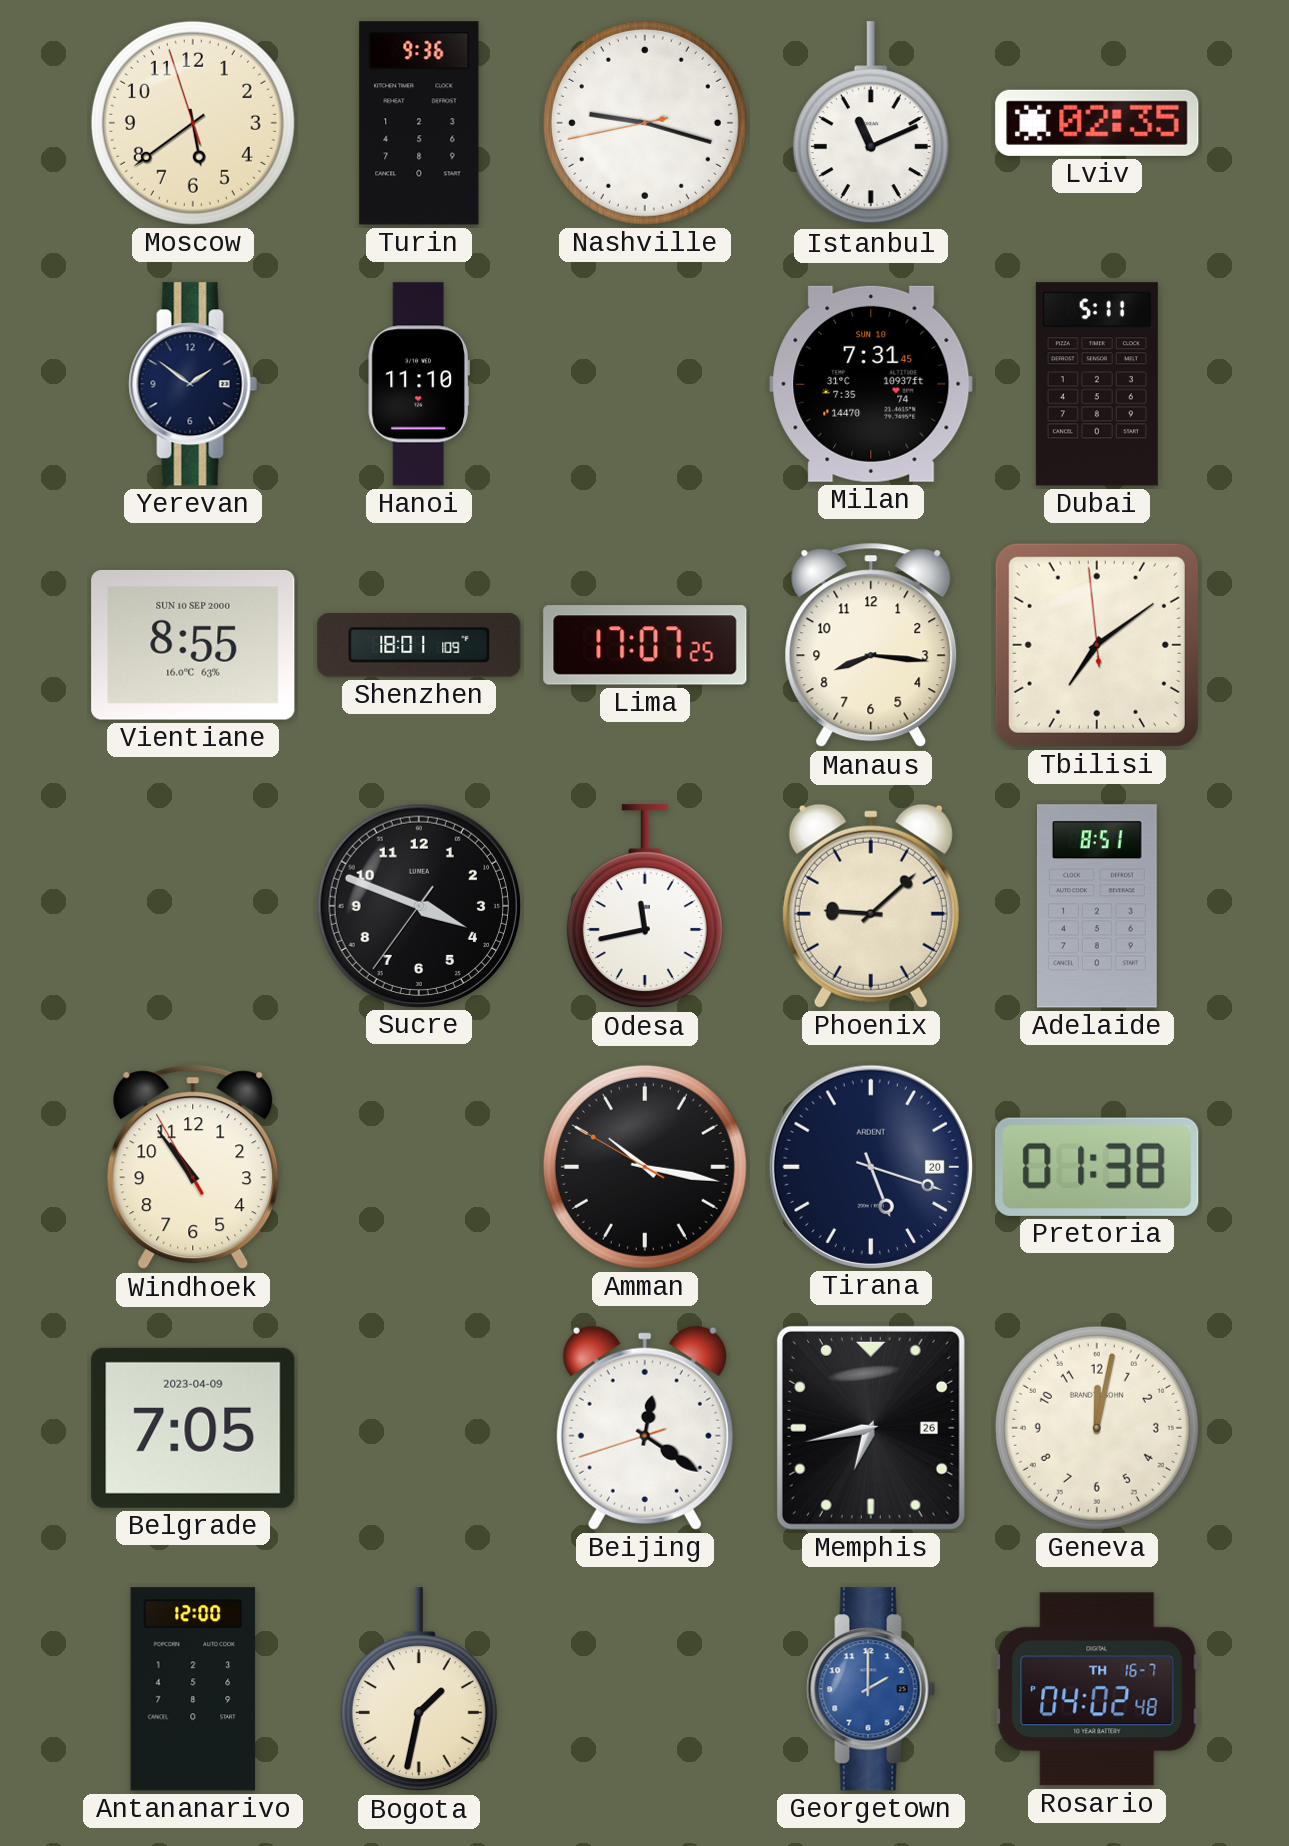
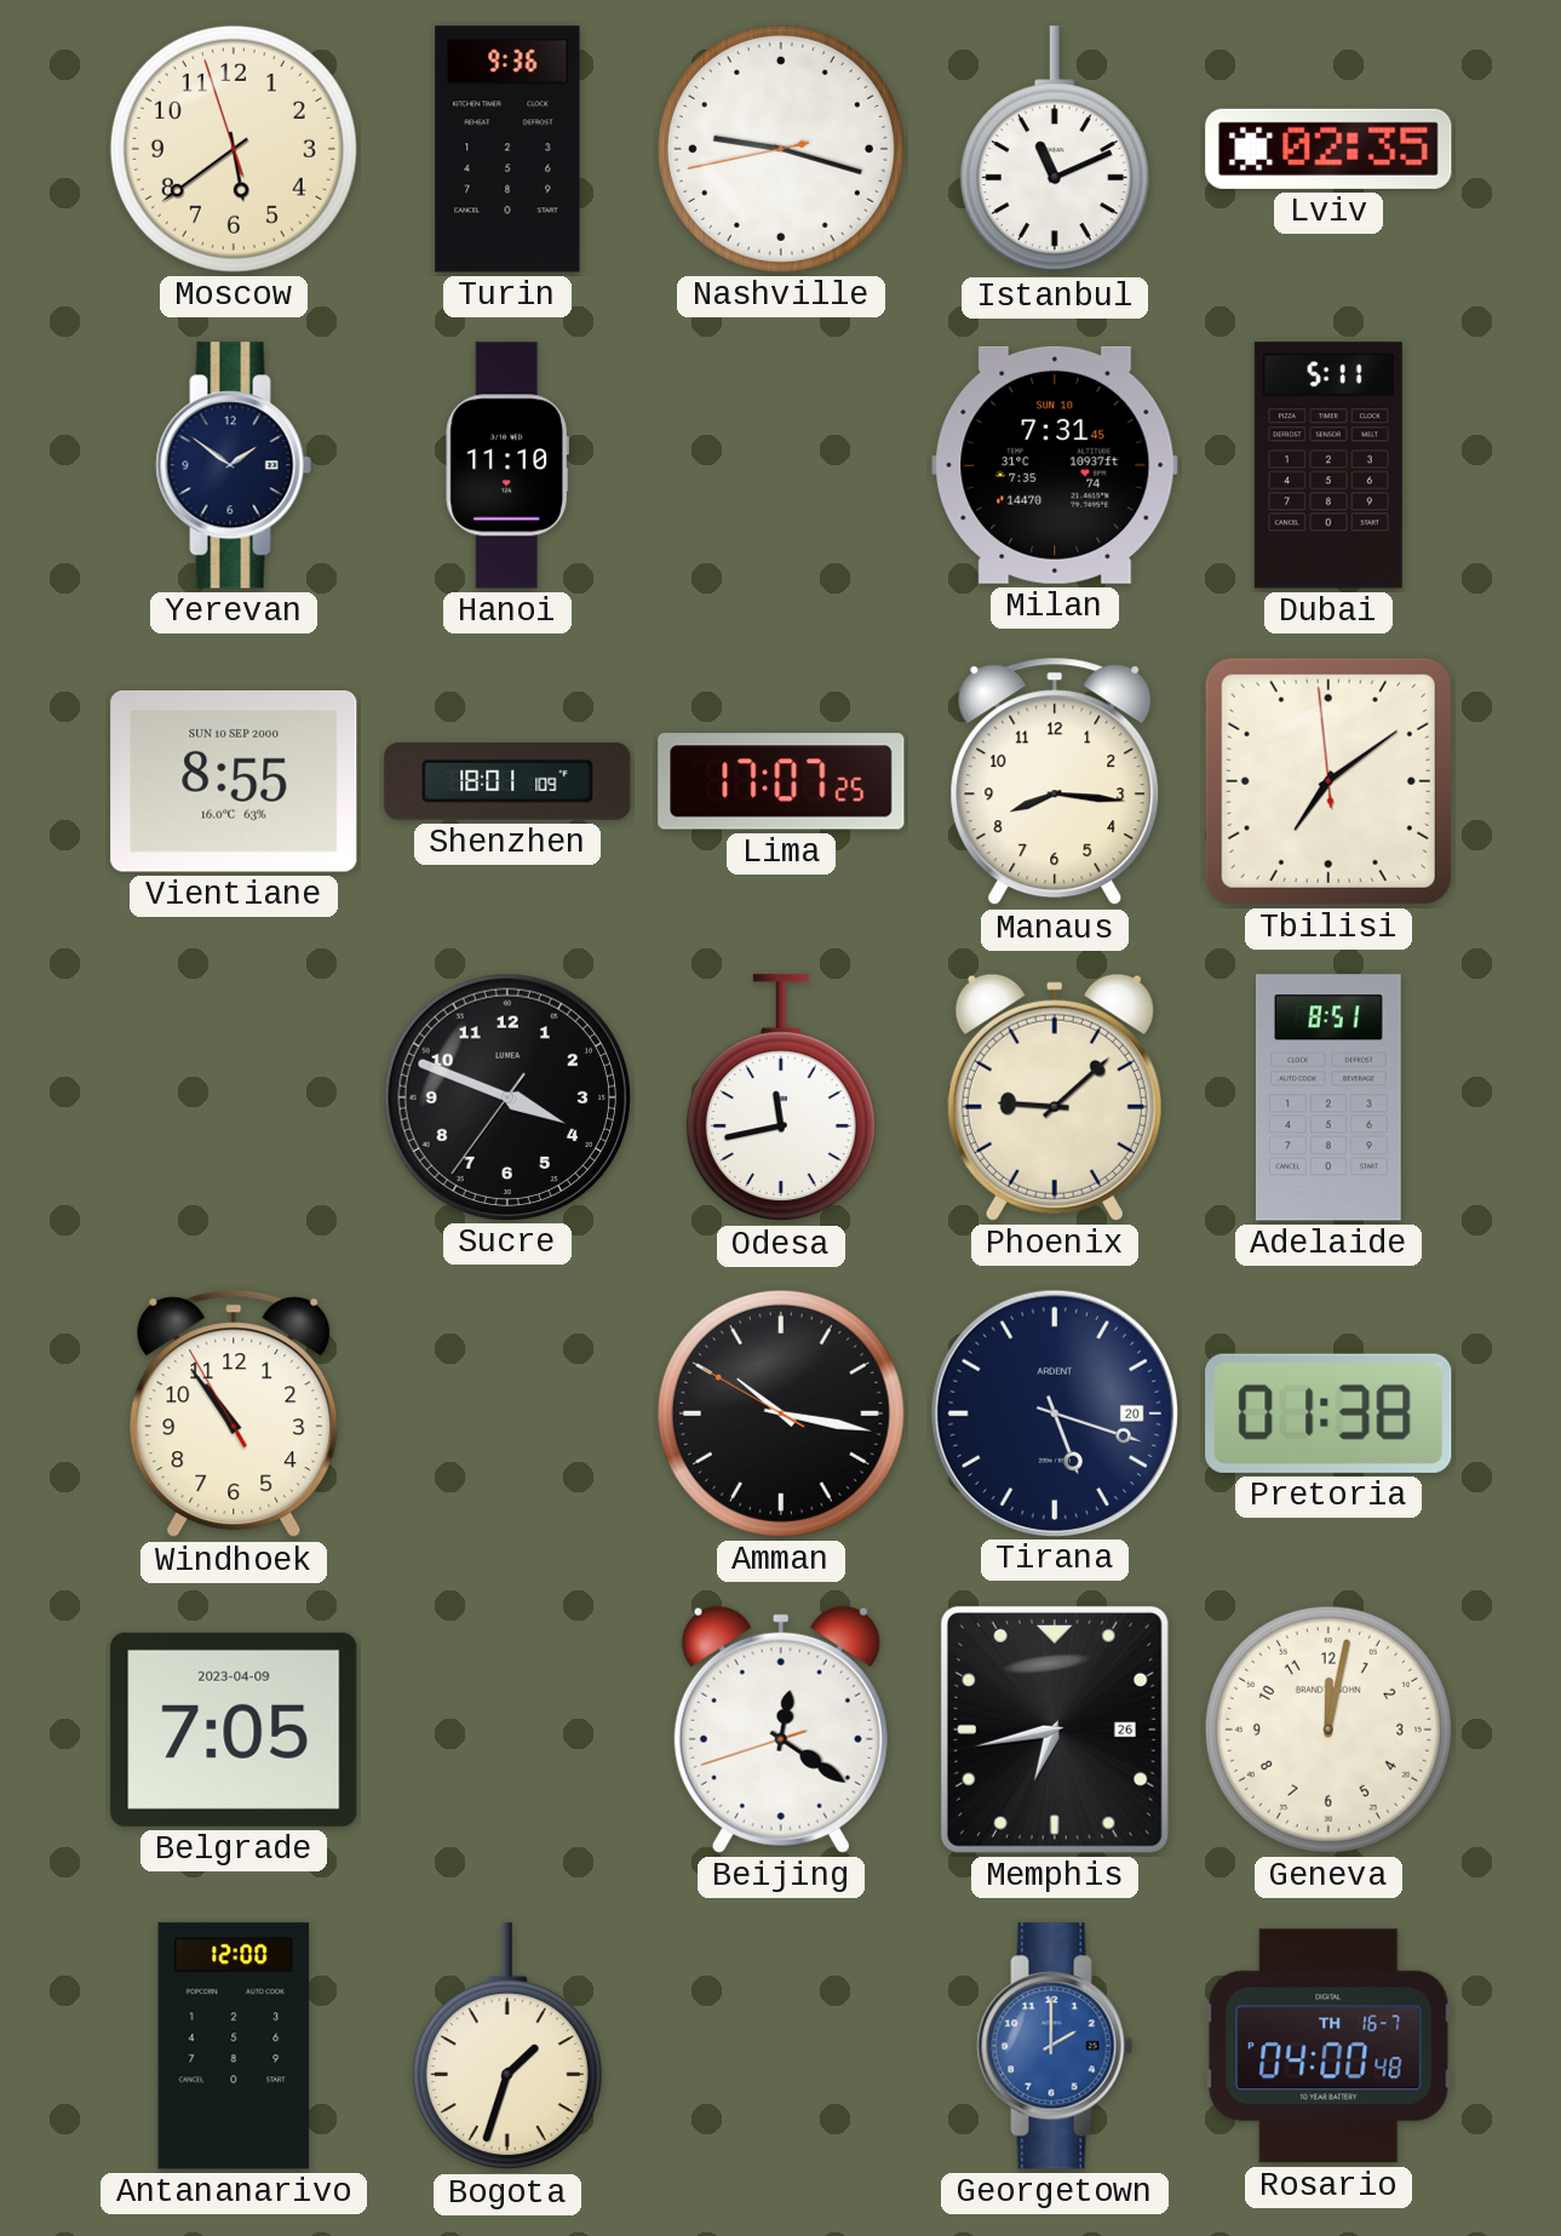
Bogota: 1:32 -> 1:33 (507, 2047)
Rosario: 04:02 -> 04:00 (1328, 2046)
